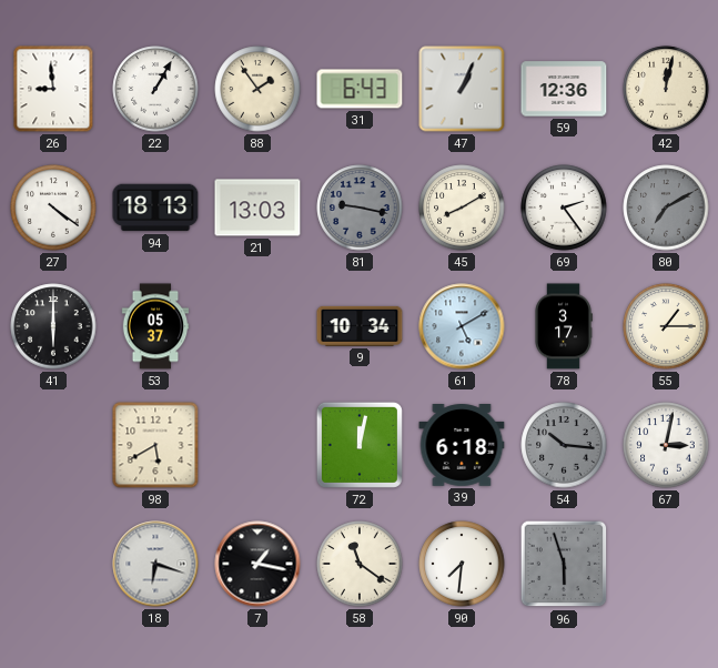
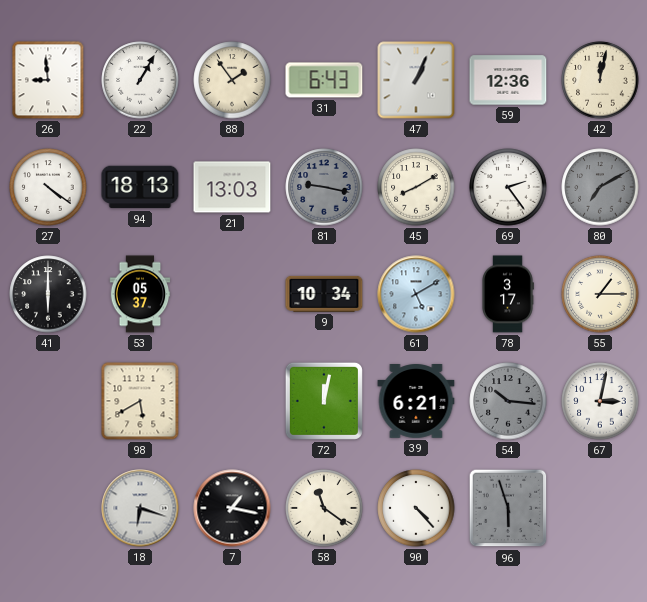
39: 6:18 -> 6:21 (416, 402)
90: 7:31 -> 4:23 (416, 508)
